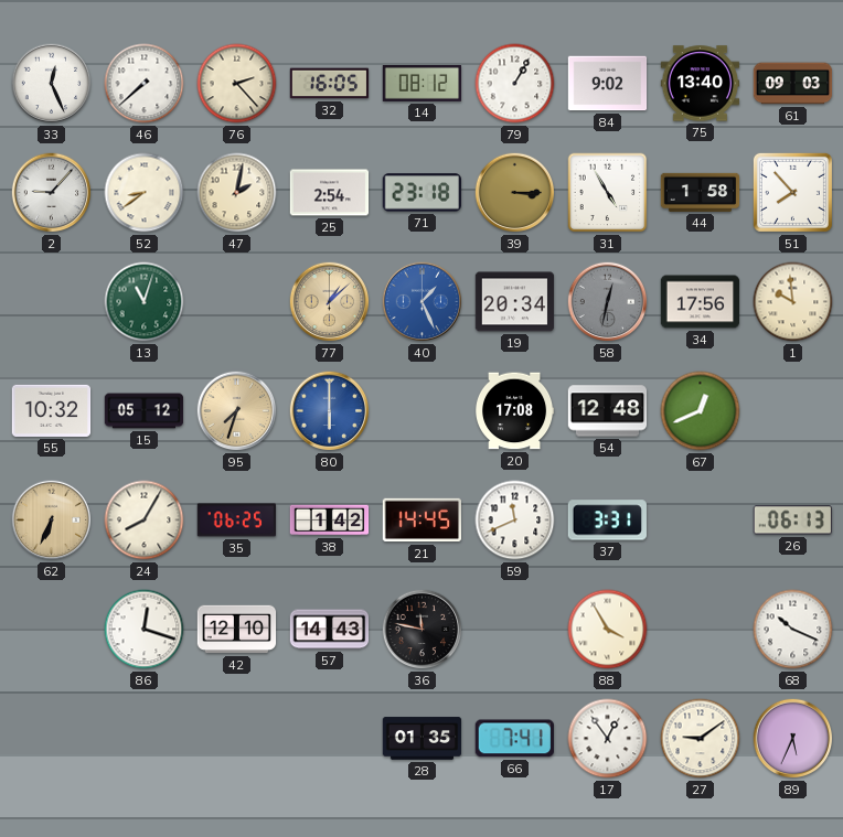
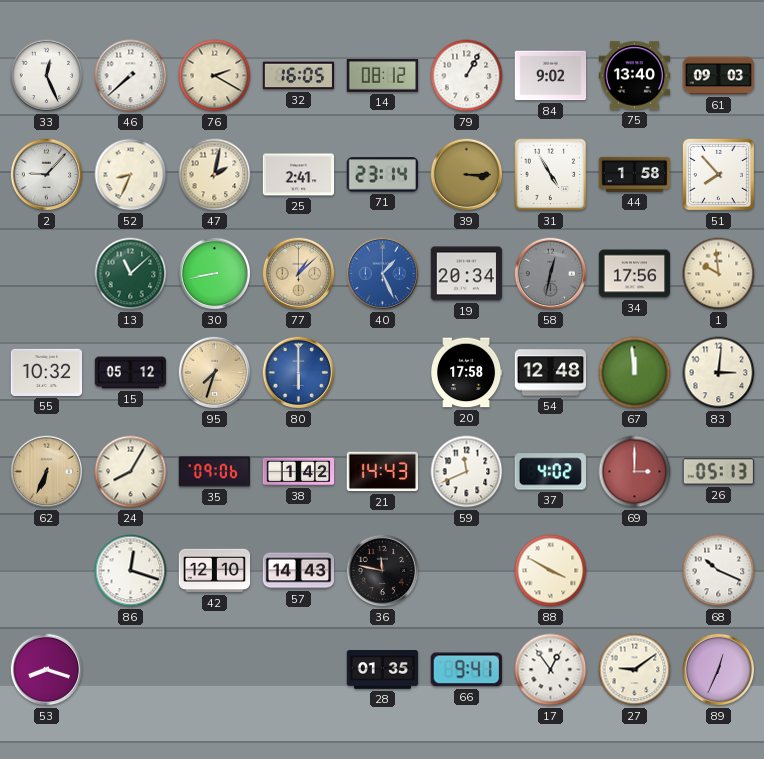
76: 2:23 -> 2:20 (215, 76)
52: 8:39 -> 8:34 (131, 175)
25: 2:54 -> 2:41 (299, 175)
71: 23:18 -> 23:14 (382, 175)
13: 11:03 -> 11:08 (131, 274)
30: none -> 8:43 (215, 274)
20: 17:08 -> 17:58 (467, 373)
67: 12:41 -> 11:59 (635, 373)
83: none -> 3:01 (719, 373)
35: 06:25 -> 09:06 (214, 472)
21: 14:45 -> 14:43 (382, 472)
37: 3:31 -> 4:02 (550, 472)
69: none -> 3:00 (635, 472)
26: 06:13 -> 05:13 (718, 472)
88: 3:55 -> 3:50 (551, 571)
53: none -> 8:18 (47, 670)
66: 7:41 -> 9:41 (466, 670)
89: 5:34 -> 12:34 (719, 670)
